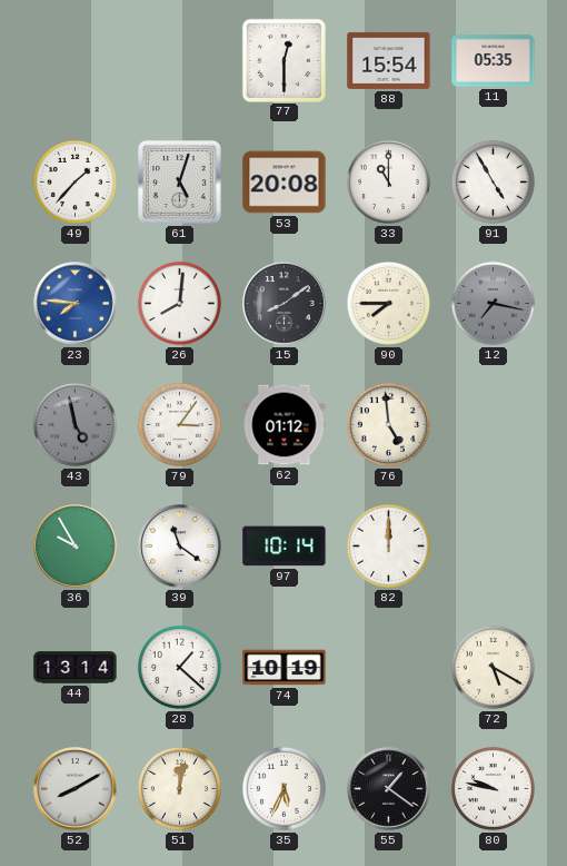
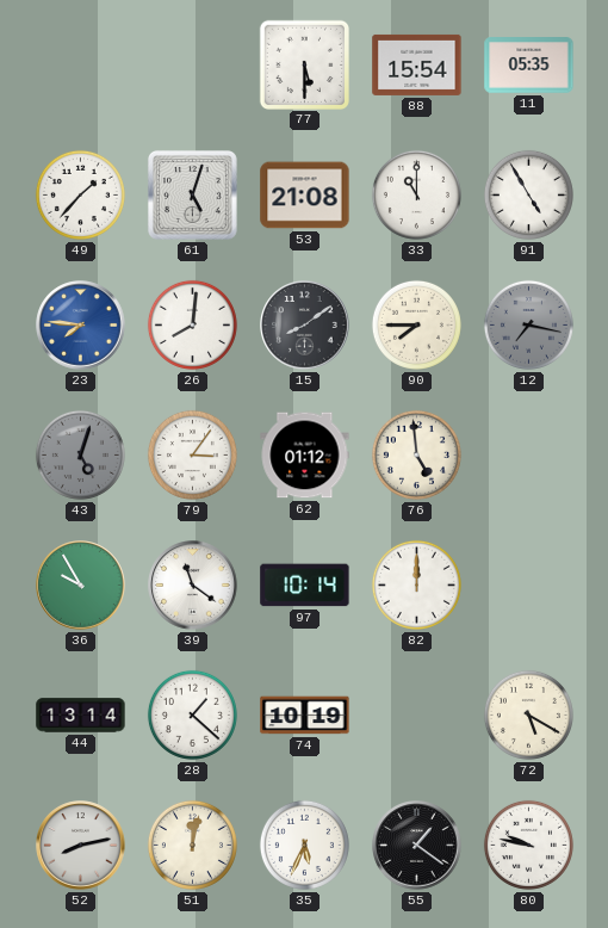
77: 12:30 -> 5:30 (304, 64)
53: 20:08 -> 21:08 (305, 196)
43: 4:58 -> 5:03 (80, 454)
52: 8:10 -> 8:13 (81, 846)
